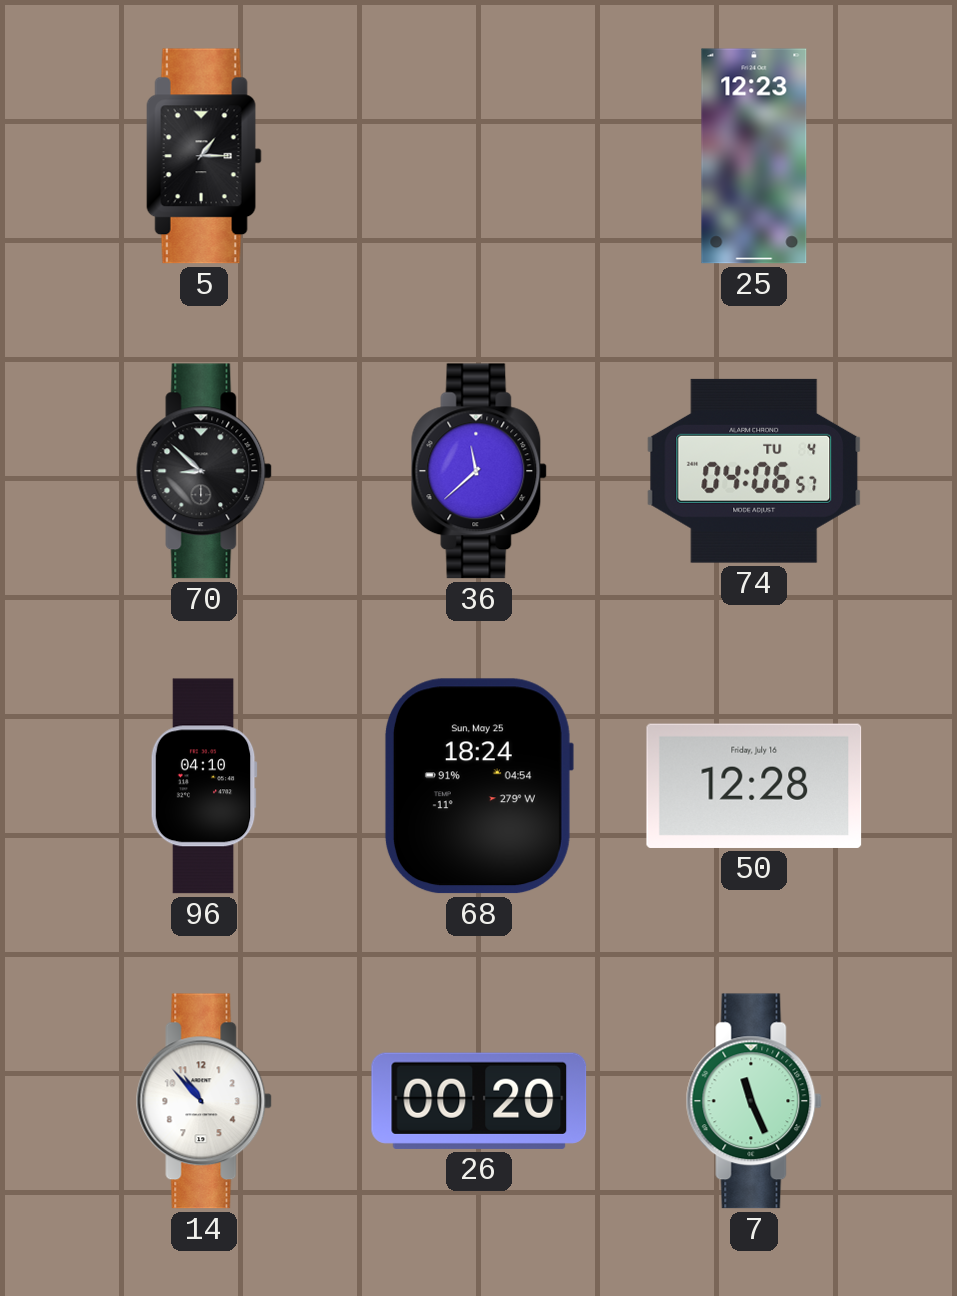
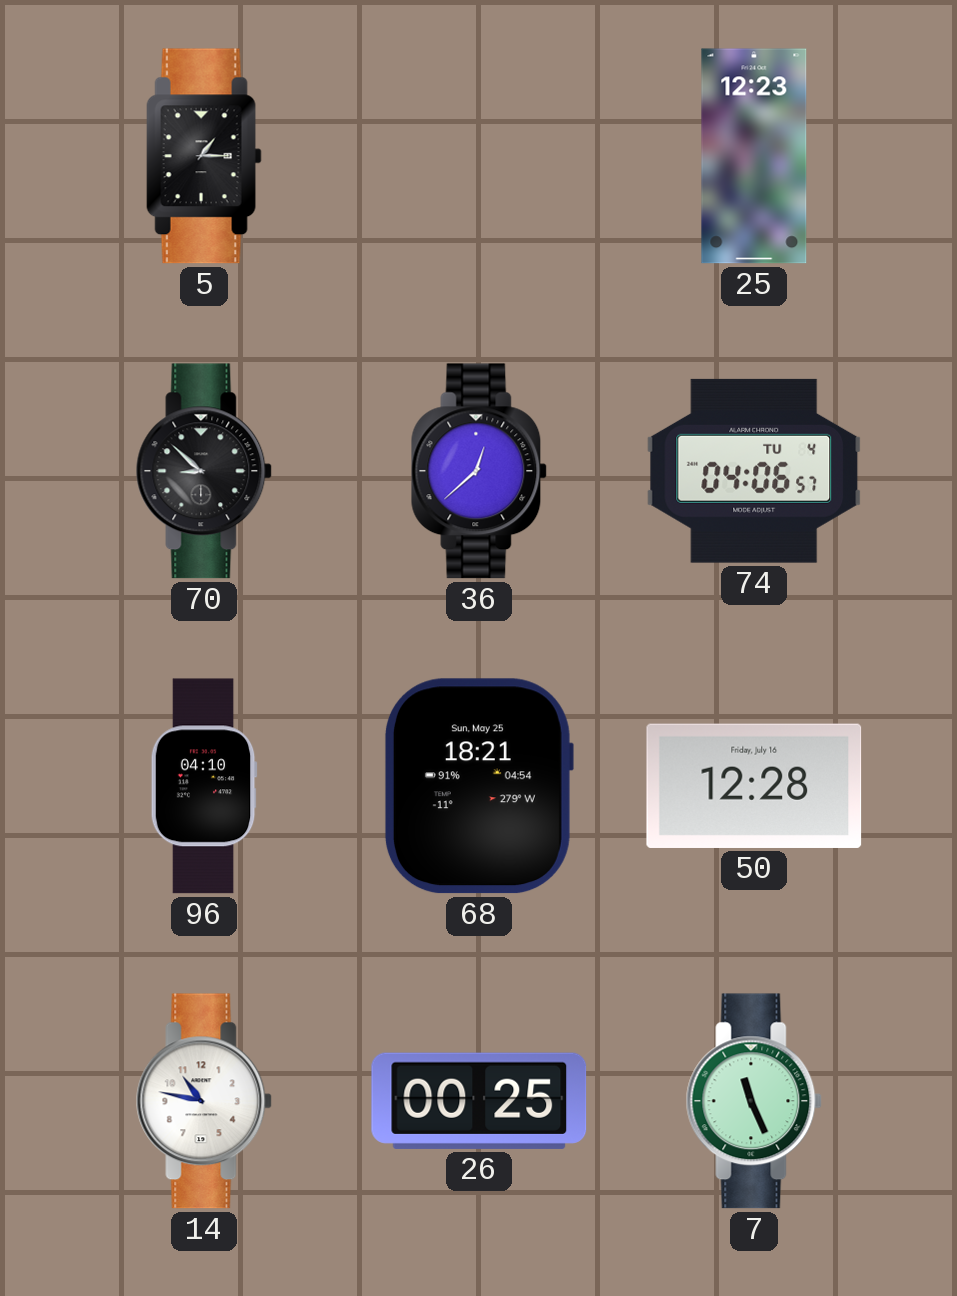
36: 11:38 -> 12:38 (479, 471)
68: 18:24 -> 18:21 (478, 786)
14: 10:53 -> 10:47 (204, 1101)
26: 00:20 -> 00:25 (479, 1101)
